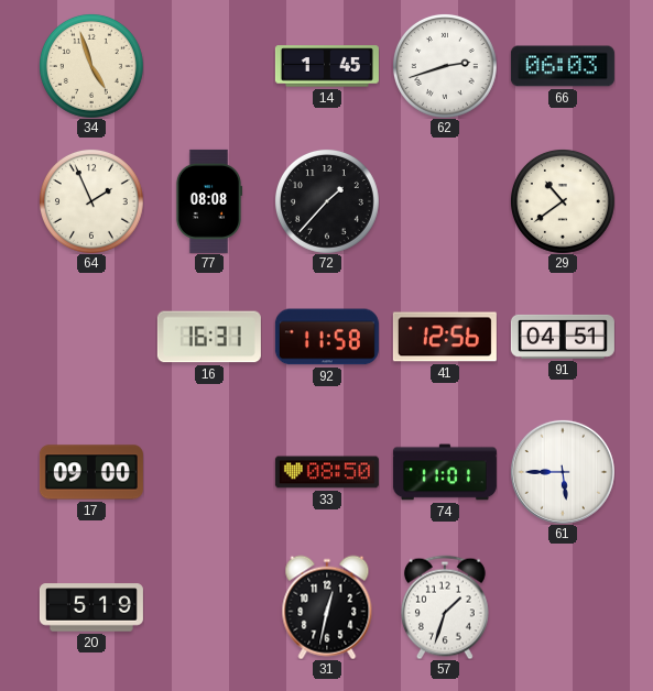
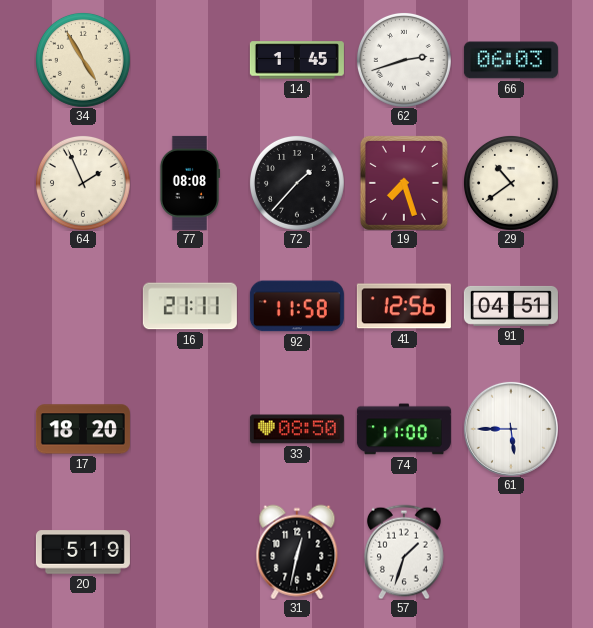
34: 4:57 -> 4:55 (83, 60)
19: none -> 7:27 (404, 183)
16: 16:31 -> 21:11 (190, 306)
17: 09:00 -> 18:20 (83, 429)
74: 11:01 -> 11:00 (404, 429)
